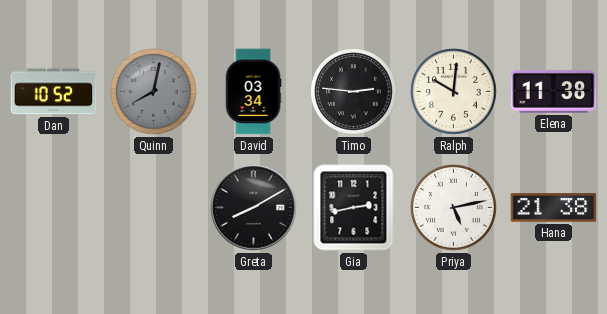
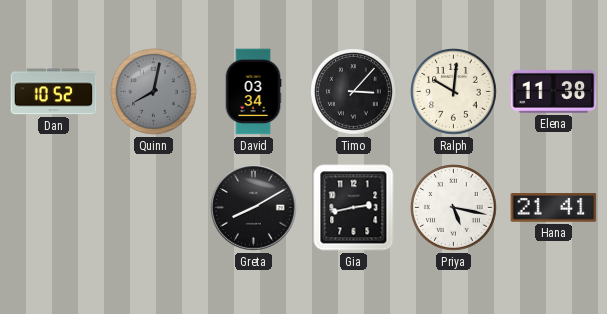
Timo: 2:46 -> 3:07 (354, 92)
Priya: 5:13 -> 5:17 (454, 208)
Hana: 21:38 -> 21:41 (554, 208)
